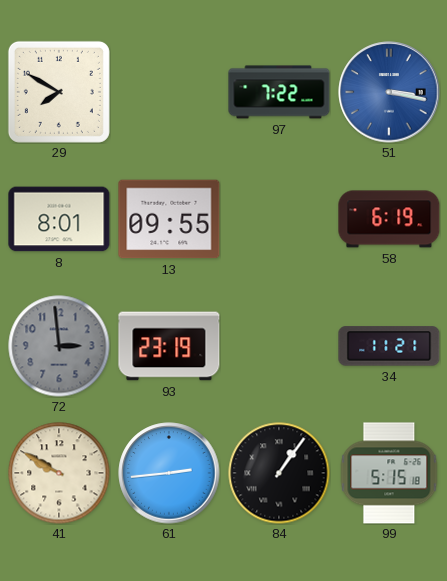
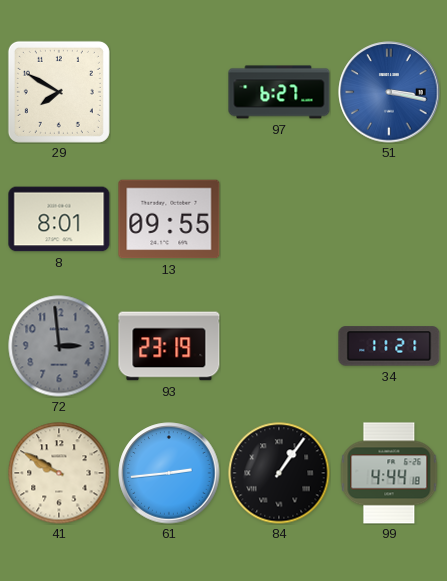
97: 7:22 -> 6:27 (279, 92)
58: 6:19 -> none (389, 219)
99: 5:15 -> 4:44 (389, 473)
